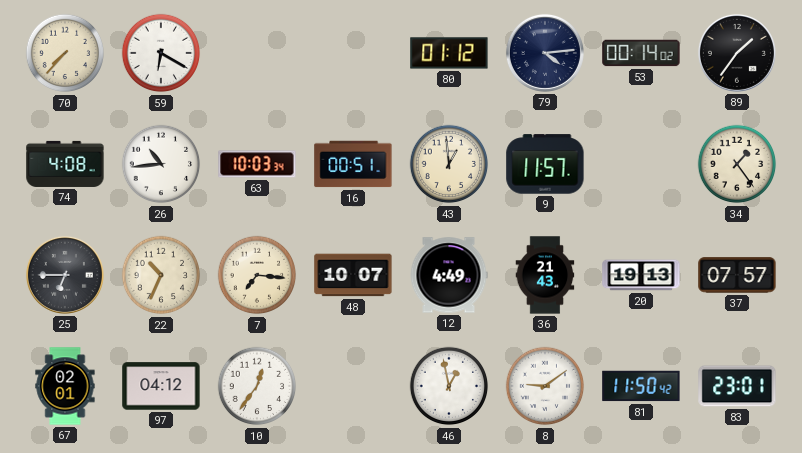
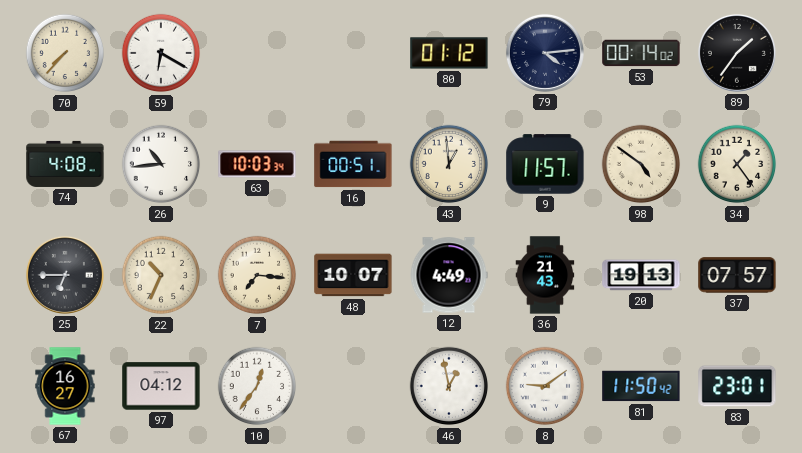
98: none -> 4:51 (641, 164)
67: 02:01 -> 16:27 (65, 386)
